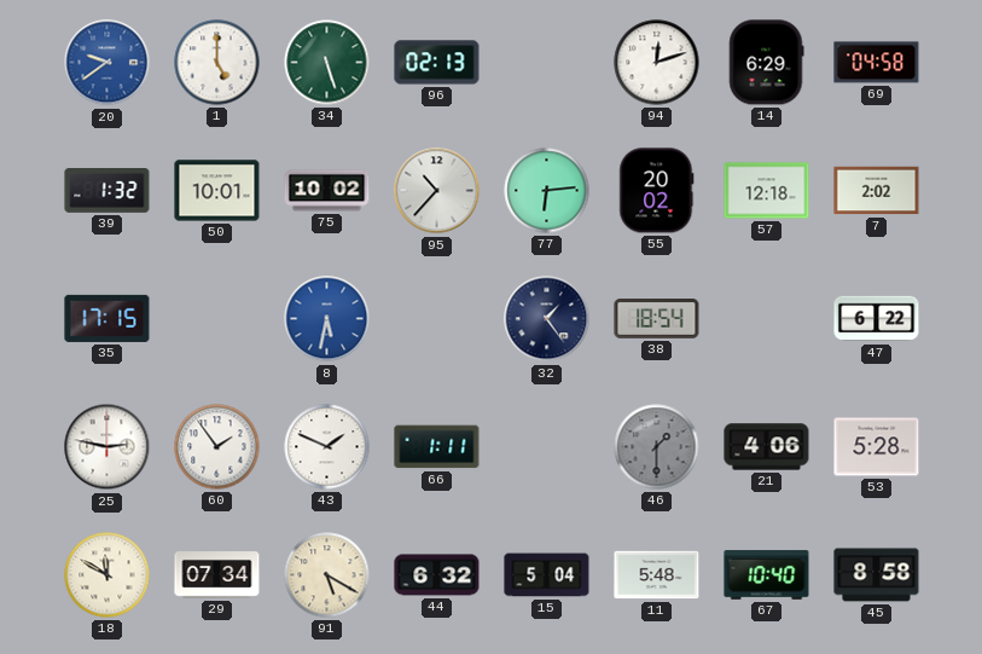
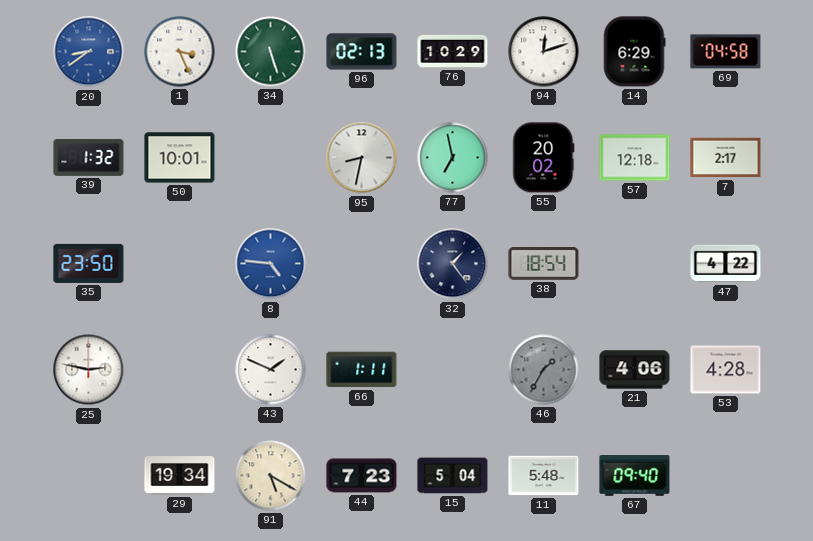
20: 9:39 -> 8:39 (89, 52)
1: 5:00 -> 3:26 (180, 52)
76: none -> 10:29 (453, 51)
75: 10:02 -> none (327, 191)
95: 10:37 -> 8:32 (362, 158)
77: 6:14 -> 6:58 (453, 158)
7: 2:02 -> 2:17 (726, 158)
35: 17:15 -> 23:50 (89, 263)
8: 5:32 -> 4:46 (271, 264)
47: 6:22 -> 4:22 (726, 264)
60: 1:54 -> none (217, 447)
46: 1:30 -> 1:35 (544, 370)
53: 5:28 -> 4:28 (726, 370)
18: 11:50 -> none (108, 575)
29: 07:34 -> 19:34 (180, 476)
44: 6:32 -> 7:23 (362, 476)
67: 10:40 -> 09:40 (635, 476)
45: 8:58 -> none (877, 575)
